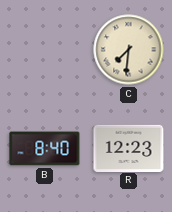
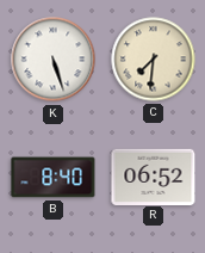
K: none -> 5:27 (54, 60)
R: 12:23 -> 06:52 (154, 177)
